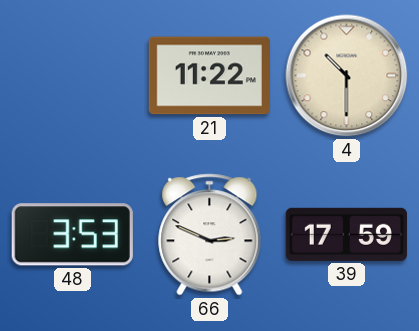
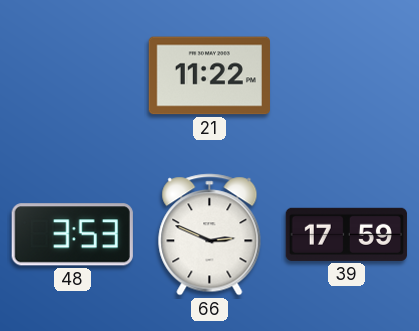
4: 10:30 -> none (347, 76)
